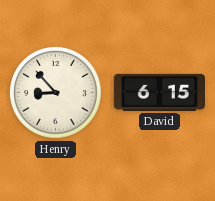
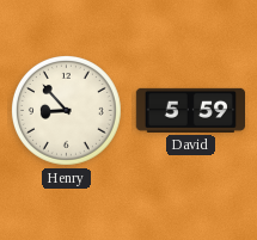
David: 6:15 -> 5:59 (190, 110)
